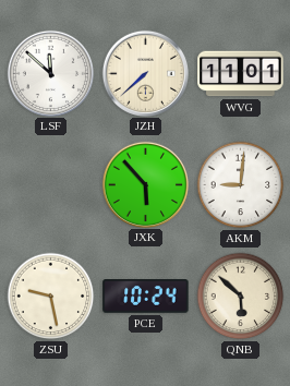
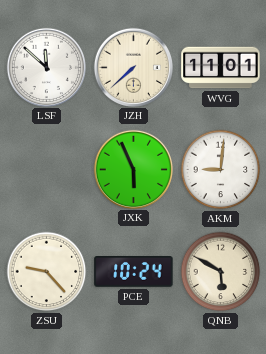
JXK: 5:53 -> 5:56 (133, 169)
ZSU: 9:28 -> 9:23 (47, 272)
QNB: 5:52 -> 5:50 (221, 272)
